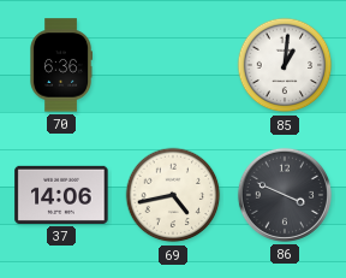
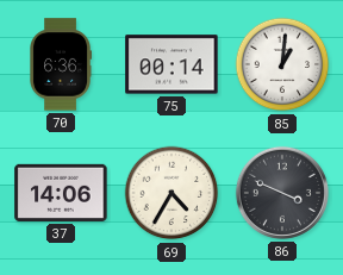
75: none -> 00:14 (171, 64)
69: 4:43 -> 4:35 (171, 193)
